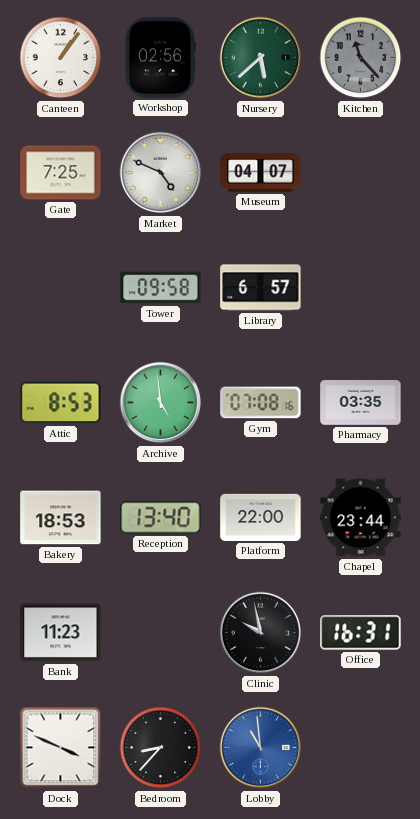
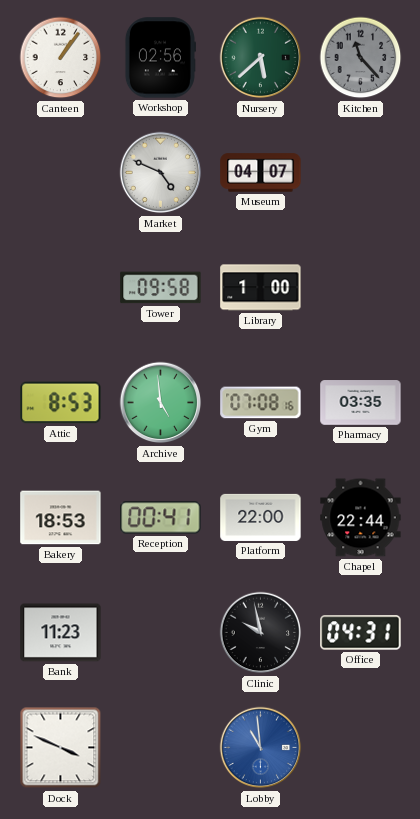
Gate: 7:25 -> none (61, 173)
Library: 6:57 -> 1:00 (261, 288)
Reception: 13:40 -> 00:41 (161, 518)
Chapel: 23:44 -> 22:44 (361, 518)
Office: 16:31 -> 04:31 (361, 633)
Bedroom: 8:37 -> none (161, 748)
